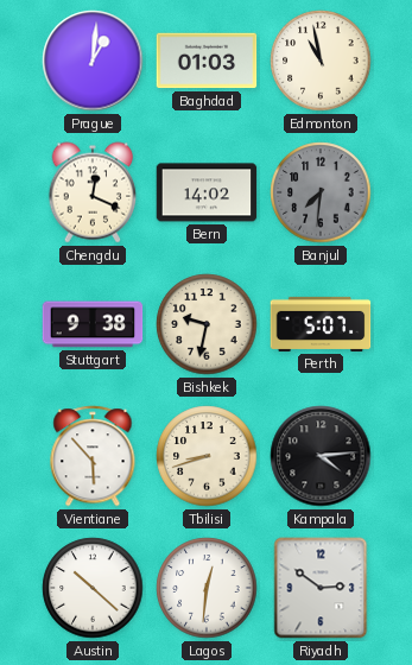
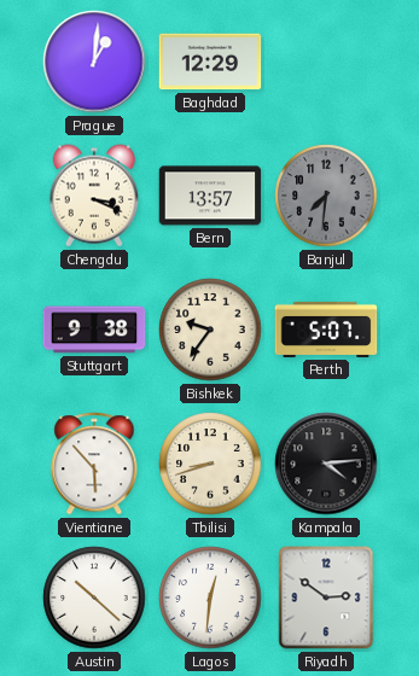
Baghdad: 01:03 -> 12:29 (210, 62)
Edmonton: 10:58 -> none (321, 61)
Chengdu: 12:19 -> 3:19 (94, 196)
Bern: 14:02 -> 13:57 (210, 196)
Bishkek: 9:32 -> 9:36 (210, 330)
